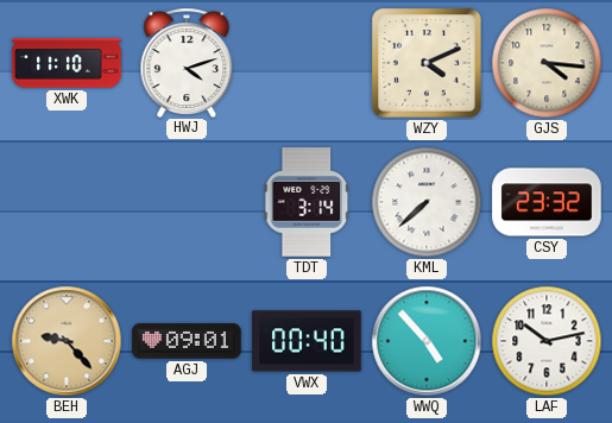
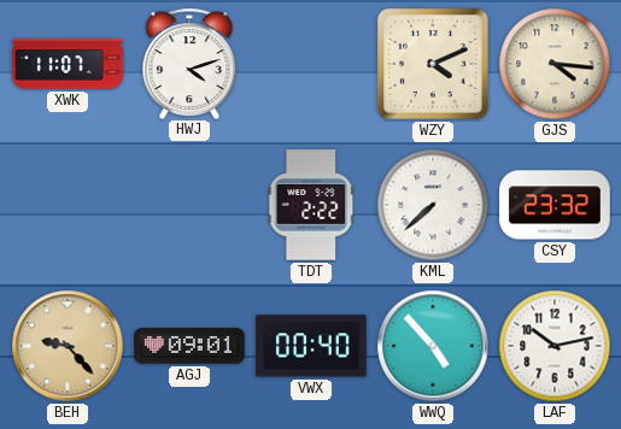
XWK: 11:10 -> 11:07 (68, 64)
TDT: 3:14 -> 2:22 (311, 205)
